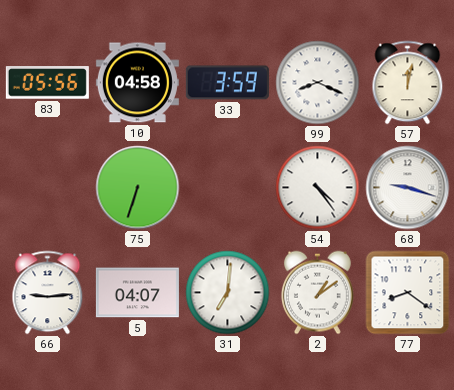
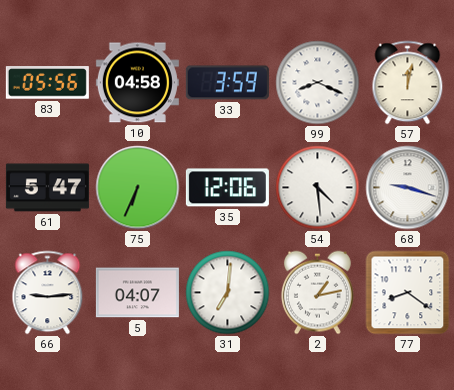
61: none -> 5:47 (47, 188)
75: 6:33 -> 6:34 (138, 188)
35: none -> 12:06 (227, 188)
54: 4:24 -> 4:29 (318, 188)
2: 1:09 -> 1:13 (318, 293)
